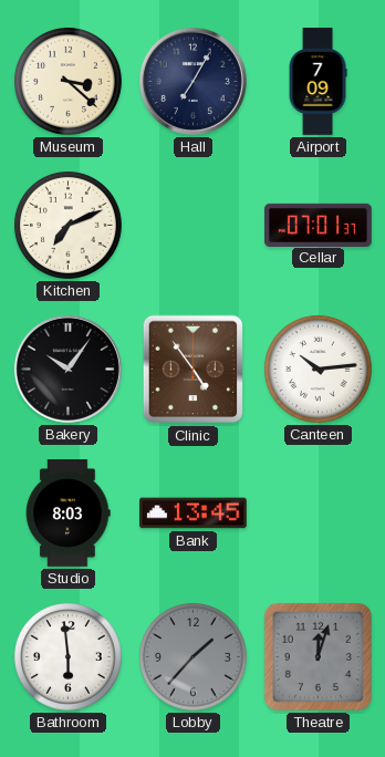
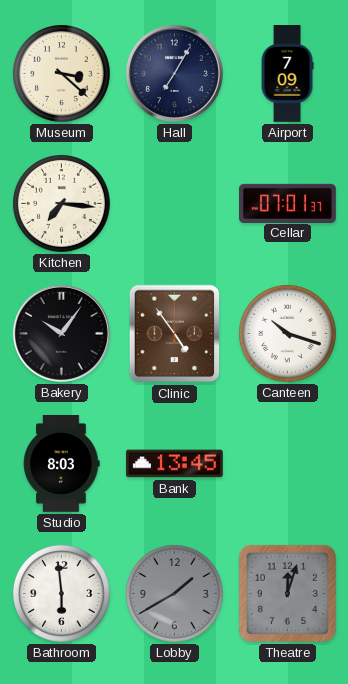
Kitchen: 7:11 -> 7:16 (61, 203)
Canteen: 10:14 -> 10:18 (287, 333)
Lobby: 1:37 -> 1:40 (174, 593)
